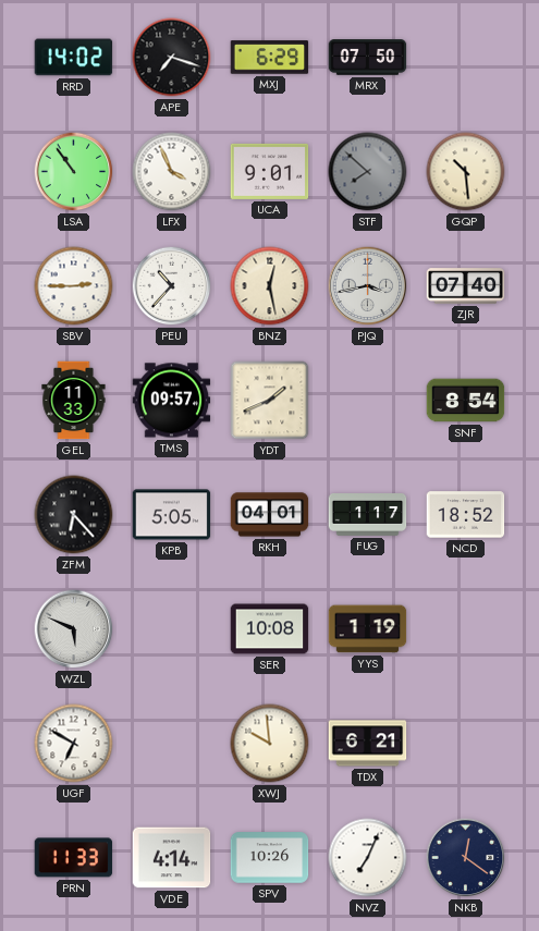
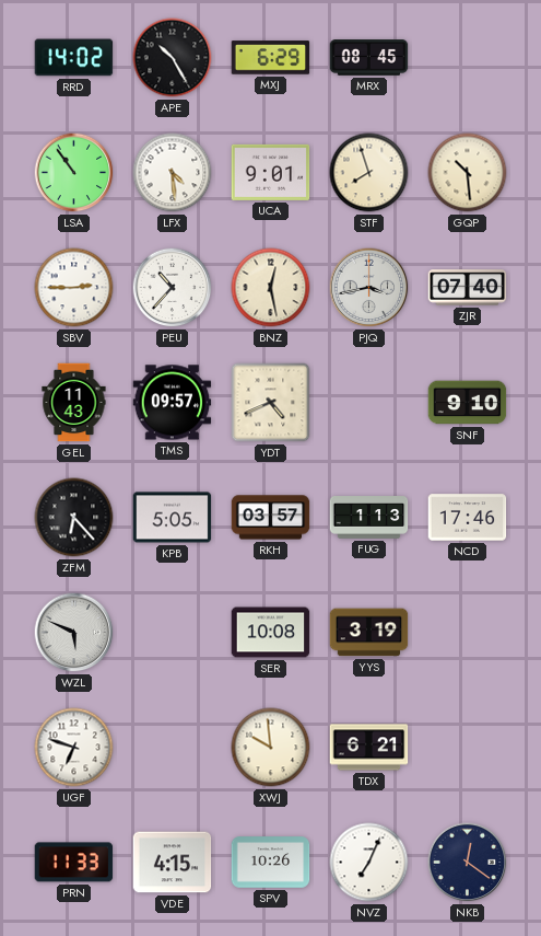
APE: 7:18 -> 10:25 (173, 58)
MRX: 07:50 -> 08:45 (369, 58)
LFX: 3:56 -> 4:29 (173, 173)
STF: 7:52 -> 7:57 (369, 173)
STF dial: grey -> cream (369, 173)
GEL: 11:33 -> 11:43 (74, 403)
YDT: 1:41 -> 4:41 (271, 403)
SNF: 8:54 -> 9:10 (468, 403)
RKH: 04:01 -> 03:57 (271, 518)
FUG: 1:17 -> 1:13 (369, 518)
NCD: 18:52 -> 17:46 (468, 518)
YYS: 1:19 -> 3:19 (369, 633)
UGF: 6:50 -> 6:48 (74, 748)
VDE: 4:14 -> 4:15 (173, 863)
